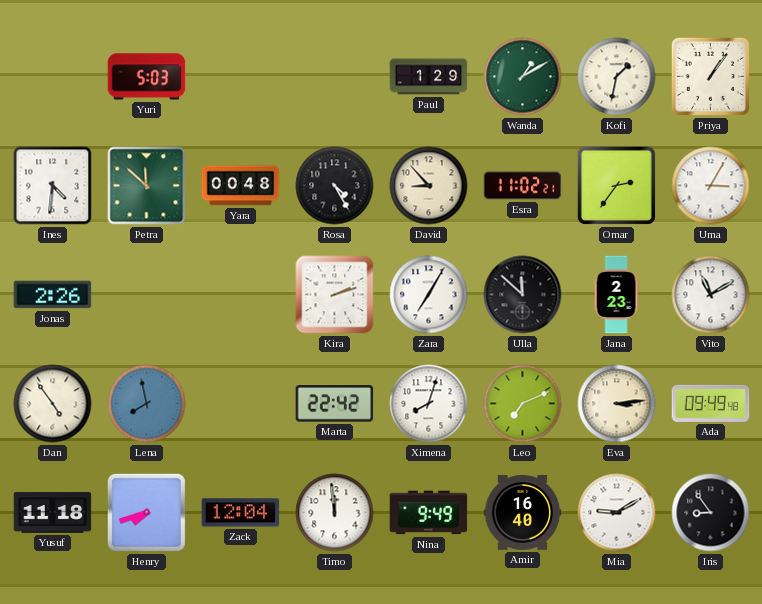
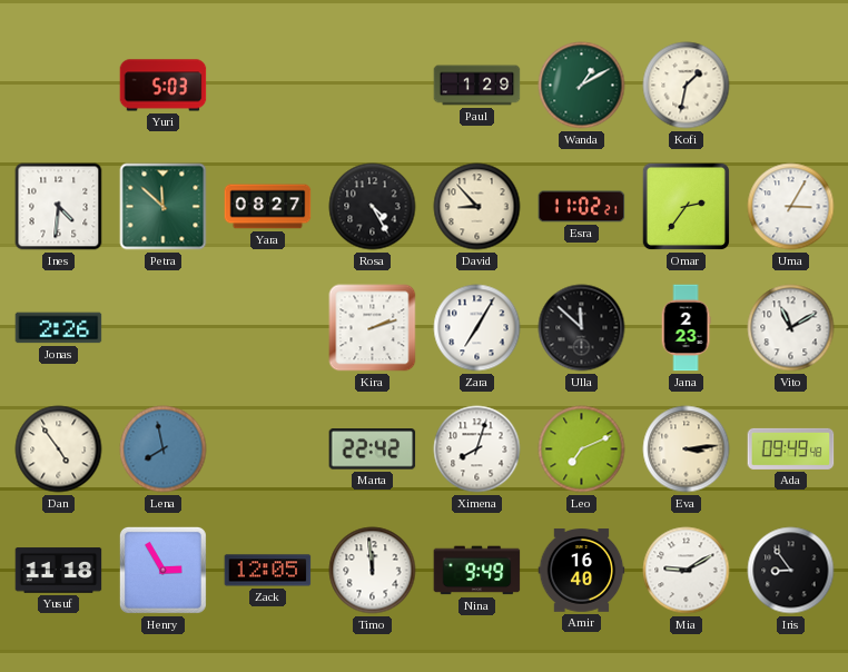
Priya: 1:06 -> none (710, 76)
Yara: 00:48 -> 08:27 (268, 207)
Henry: 7:42 -> 2:55 (162, 570)
Zack: 12:04 -> 12:05 (268, 571)
